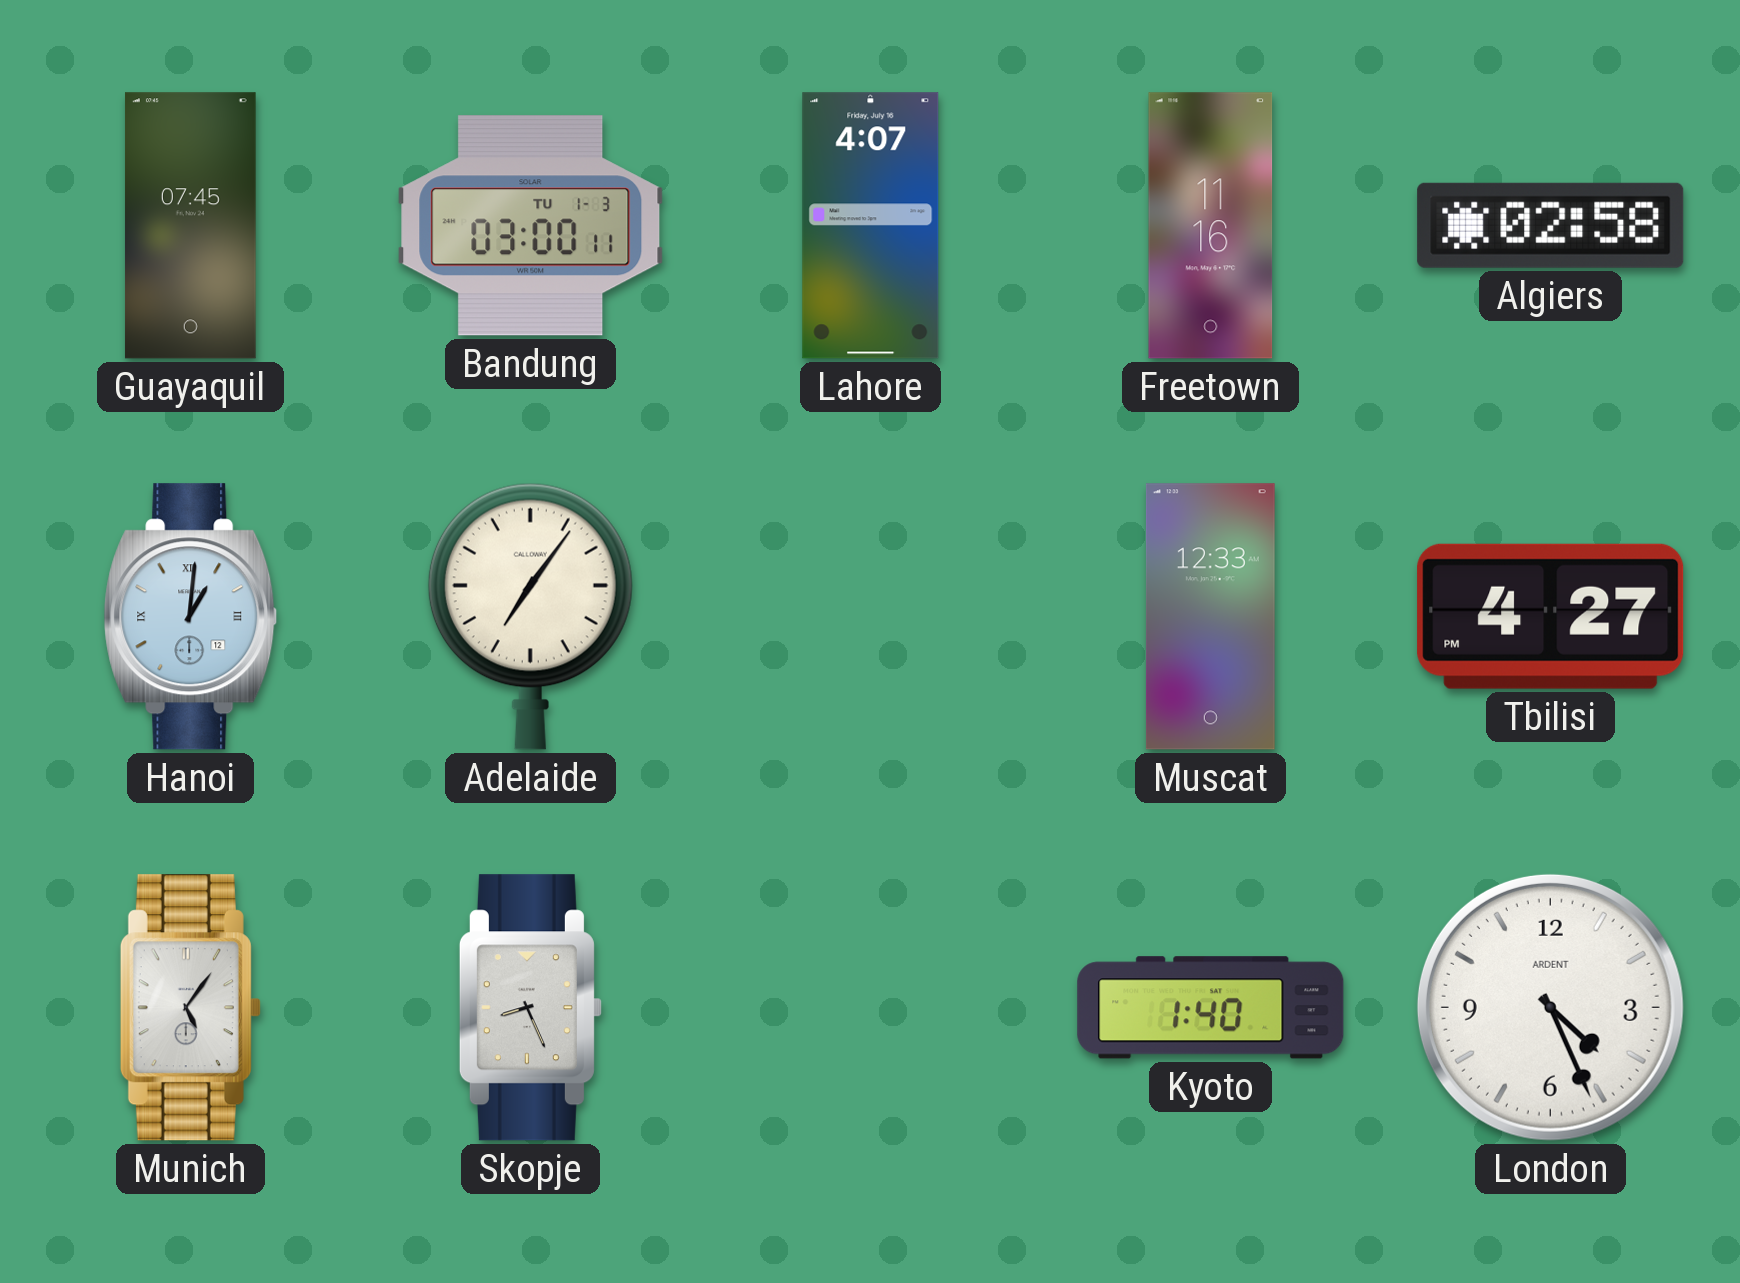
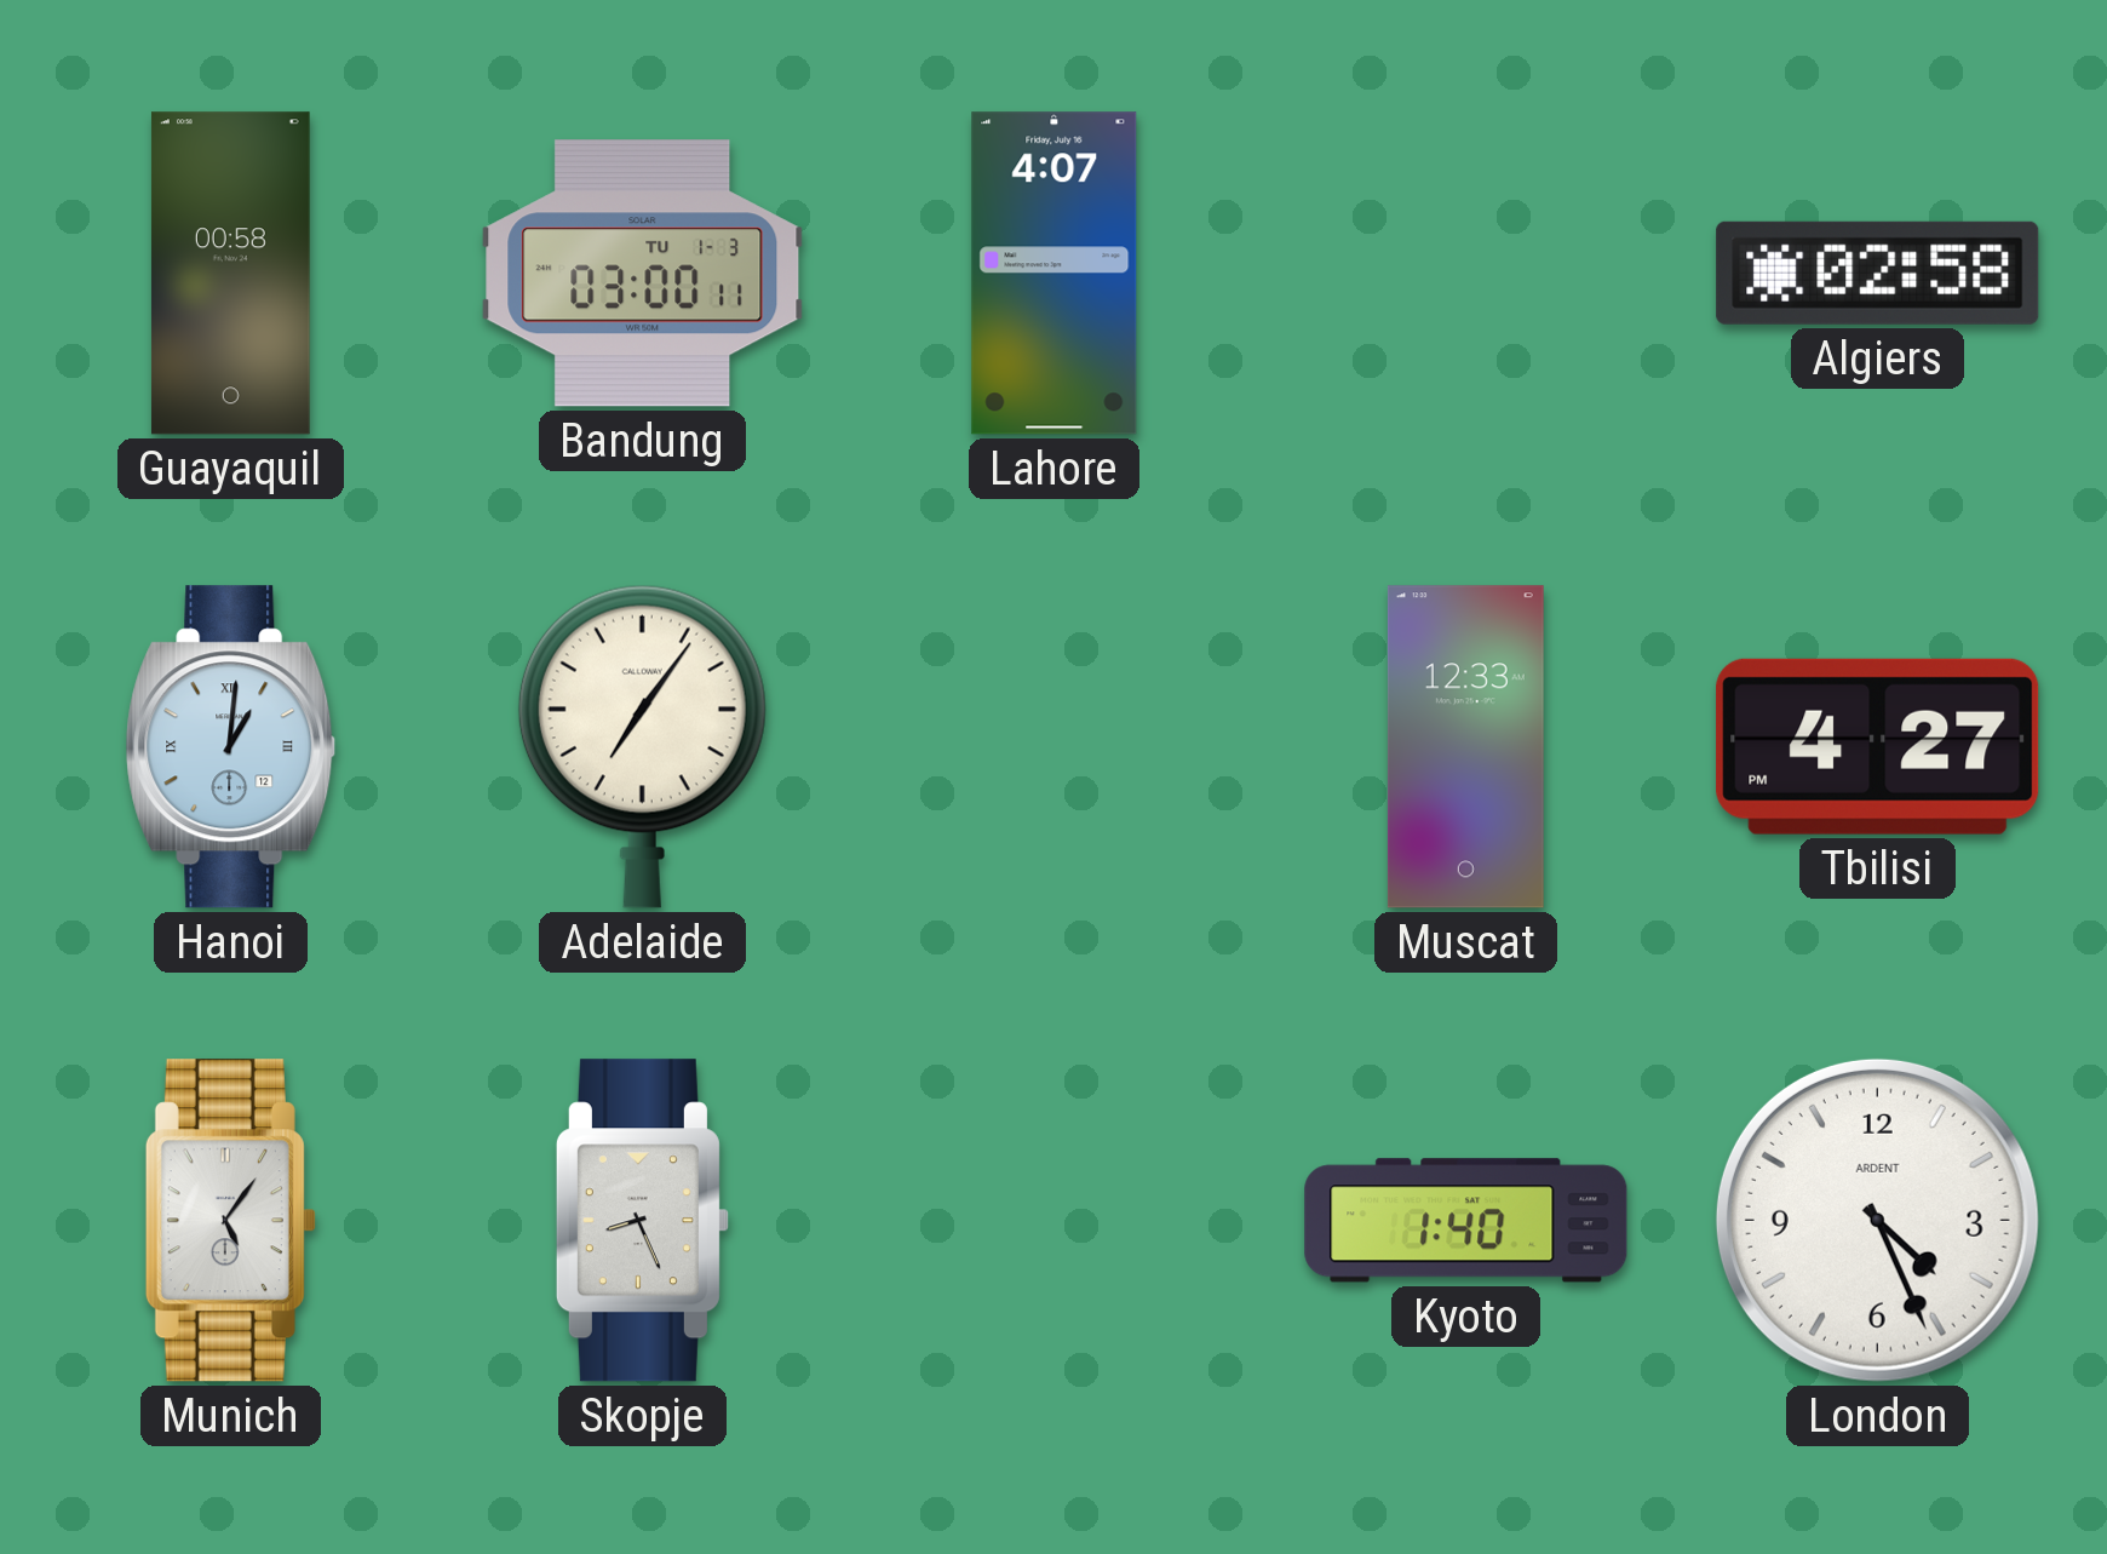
Guayaquil: 07:45 -> 00:58 (230, 274)
Freetown: 11:16 -> none (1211, 226)
